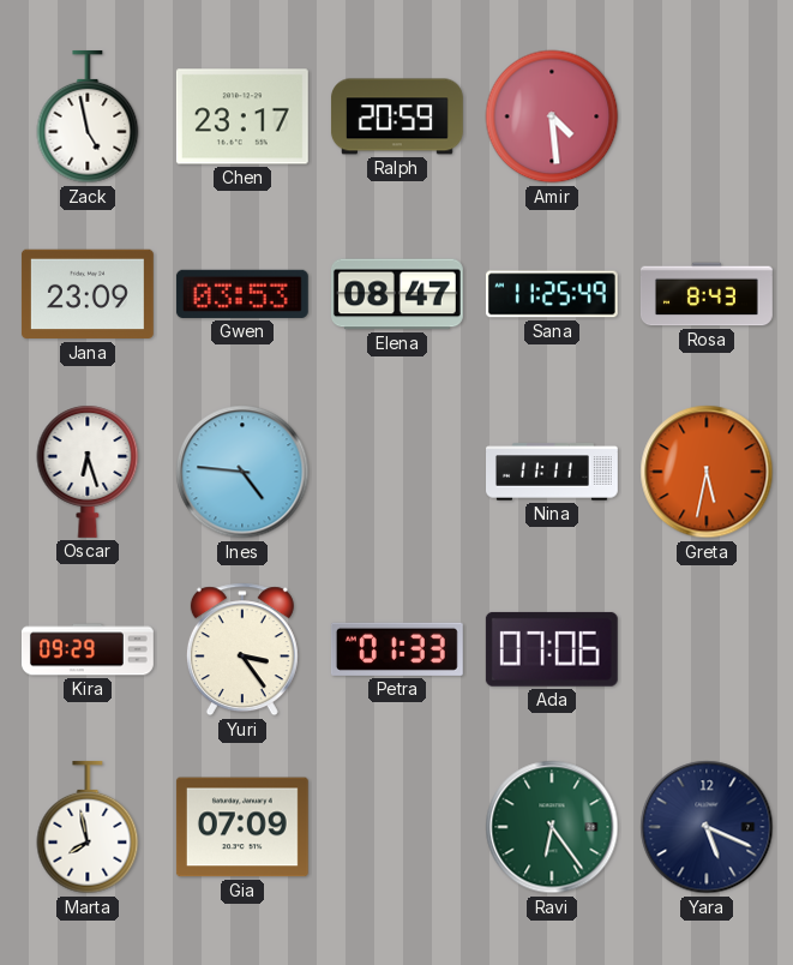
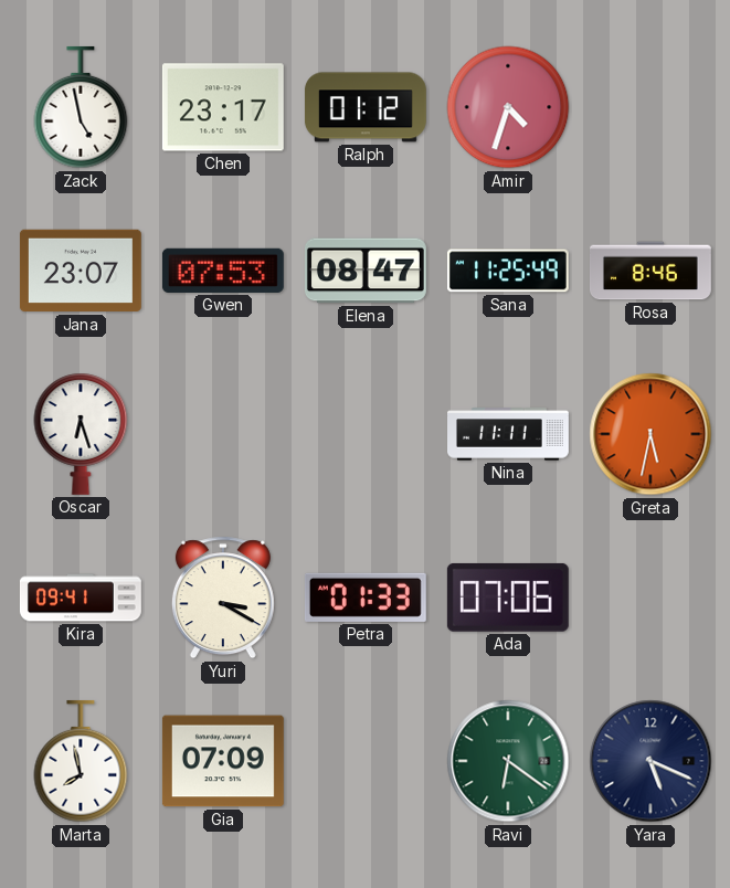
Ralph: 20:59 -> 01:12 (366, 107)
Amir: 4:29 -> 4:33 (508, 107)
Jana: 23:09 -> 23:07 (81, 271)
Gwen: 03:53 -> 07:53 (223, 271)
Rosa: 8:43 -> 8:46 (650, 271)
Ines: 4:46 -> none (242, 472)
Kira: 09:29 -> 09:41 (81, 598)
Yuri: 3:24 -> 3:20 (223, 598)
Ravi: 6:24 -> 6:21 (508, 761)
